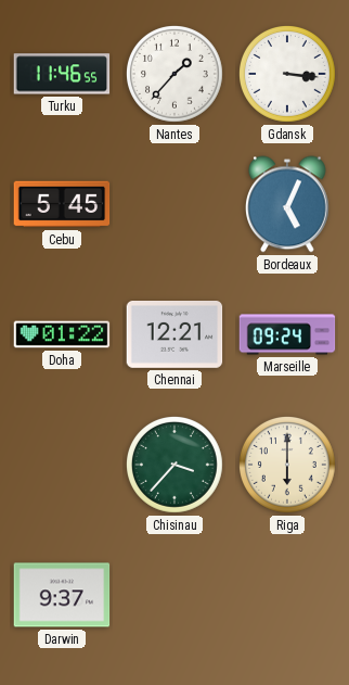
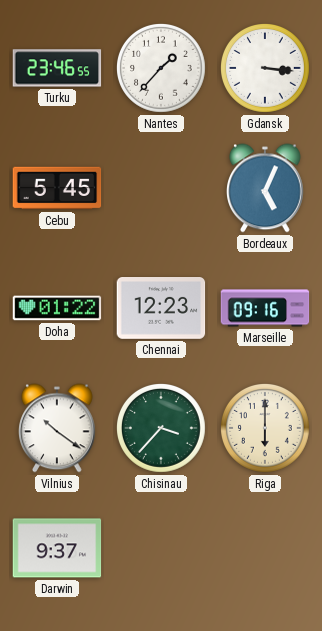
Turku: 11:46 -> 23:46 (57, 68)
Chennai: 12:21 -> 12:23 (161, 309)
Marseille: 09:24 -> 09:16 (265, 308)
Vilnius: none -> 10:21 (58, 428)
